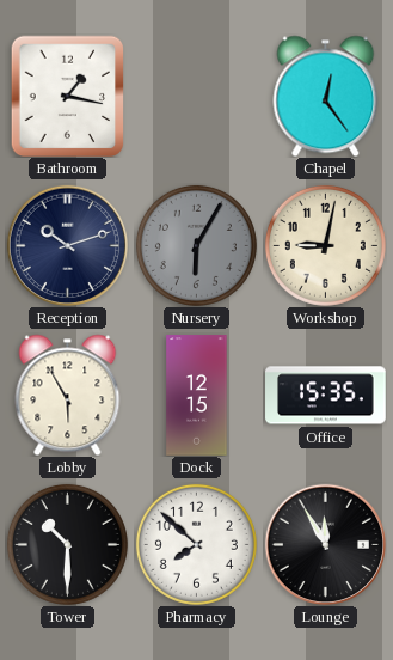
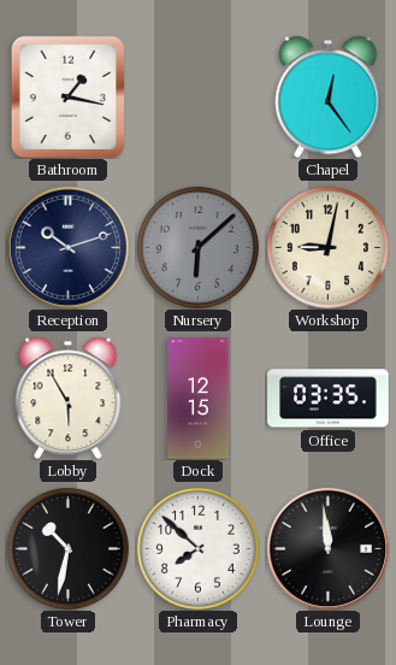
Nursery: 6:05 -> 6:08 (197, 247)
Office: 15:35 -> 03:35 (329, 399)
Tower: 10:30 -> 10:32 (67, 548)
Lounge: 11:55 -> 11:59 (327, 548)
